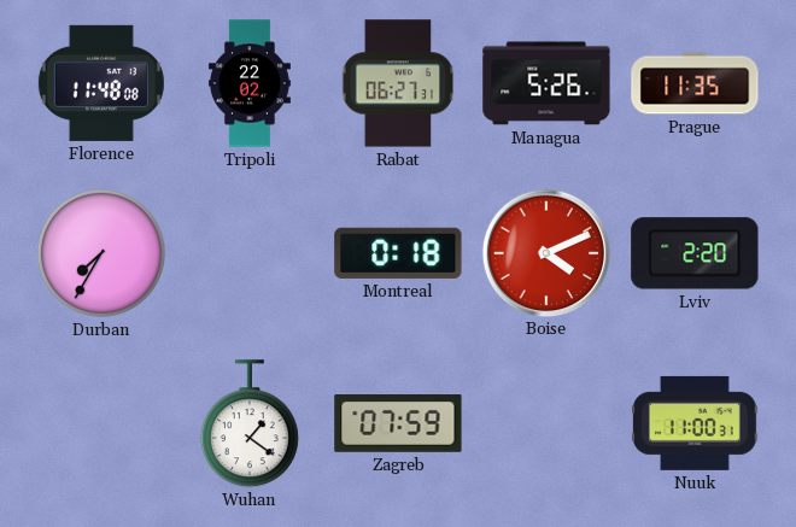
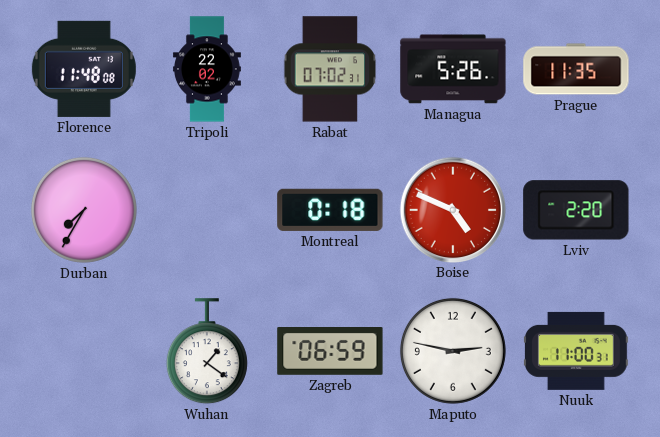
Rabat: 06:27 -> 07:02 (330, 69)
Boise: 4:11 -> 4:49 (452, 209)
Zagreb: 07:59 -> 06:59 (330, 352)
Maputo: none -> 2:47 (453, 351)
